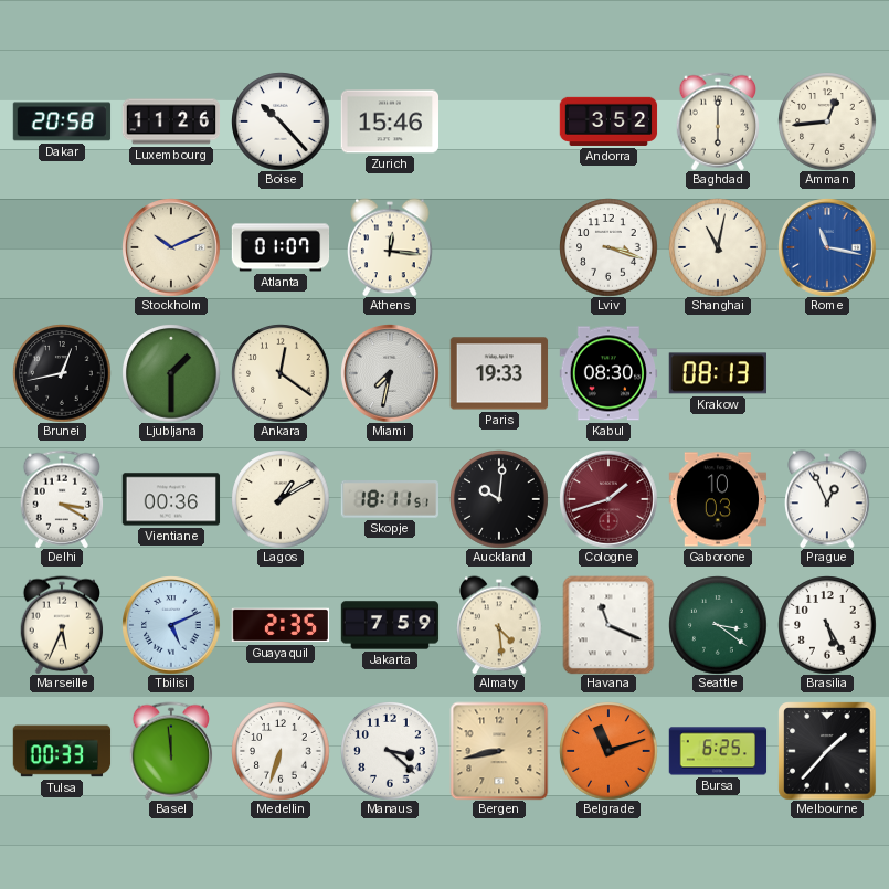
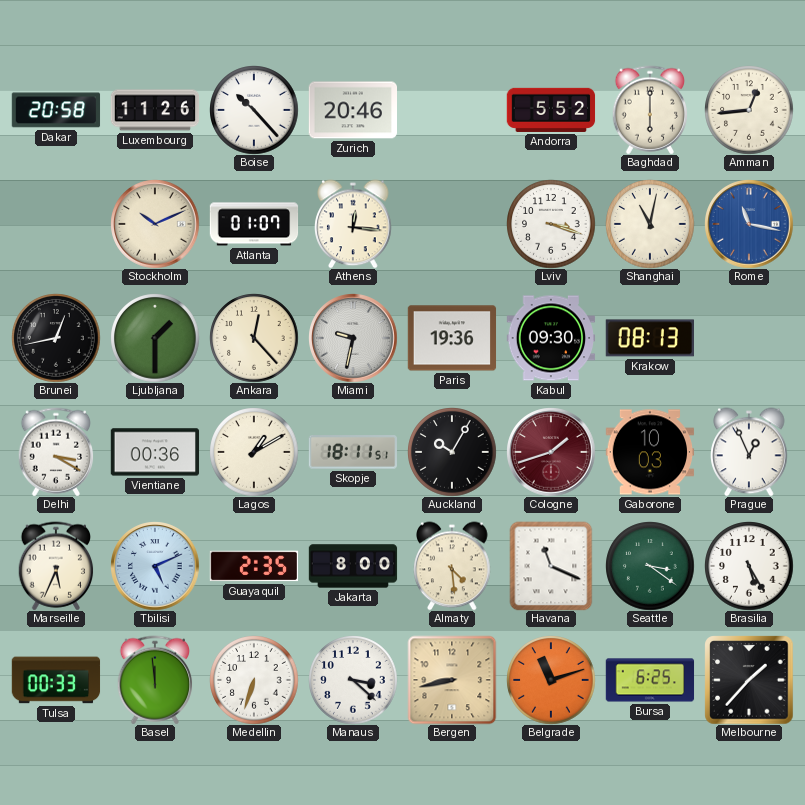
Zurich: 15:46 -> 20:46 (352, 110)
Andorra: 3:52 -> 5:52 (551, 110)
Ankara: 12:21 -> 12:23 (254, 338)
Miami: 7:32 -> 9:32 (353, 338)
Paris: 19:33 -> 19:36 (452, 338)
Kabul: 08:30 -> 09:30 (551, 338)
Auckland: 10:01 -> 10:05 (452, 452)
Jakarta: 7:59 -> 8:00 (353, 566)
